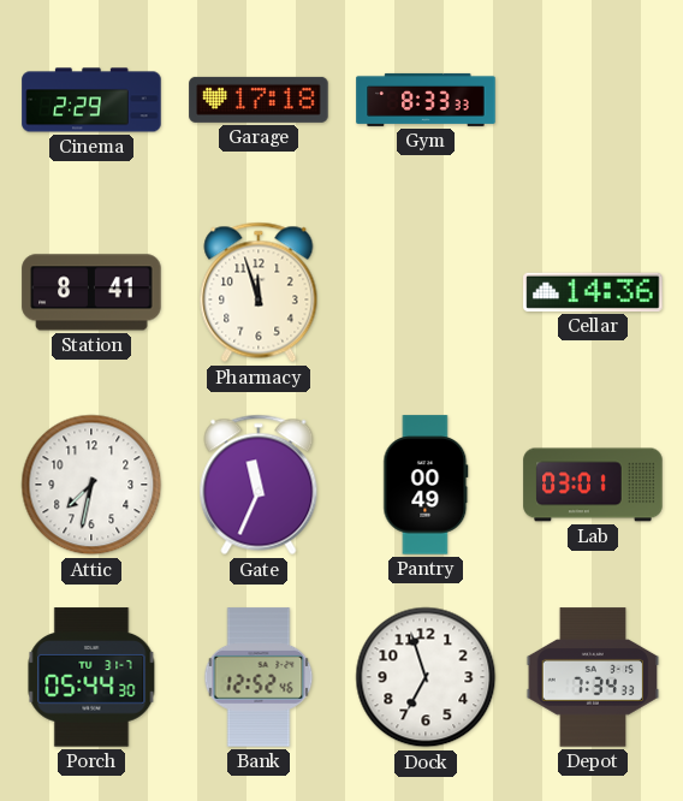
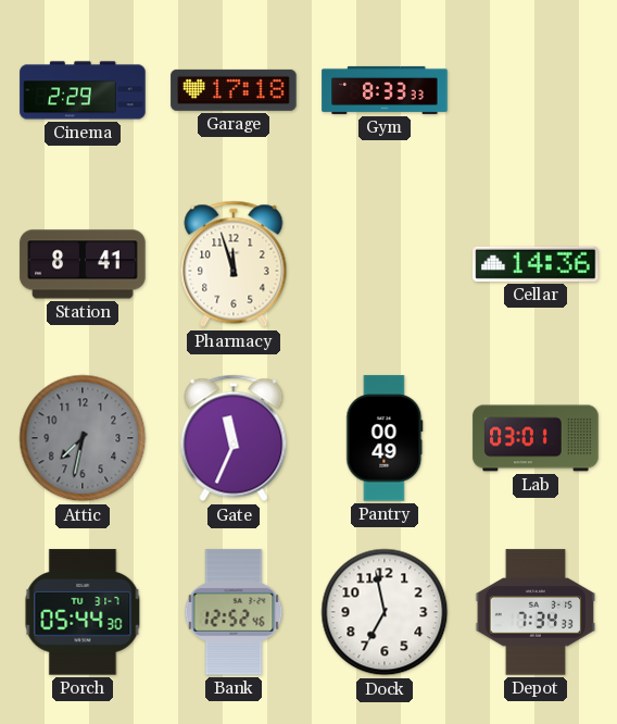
Attic dial: white -> grey (83, 438)
Dock: 6:57 -> 6:58 (385, 612)
